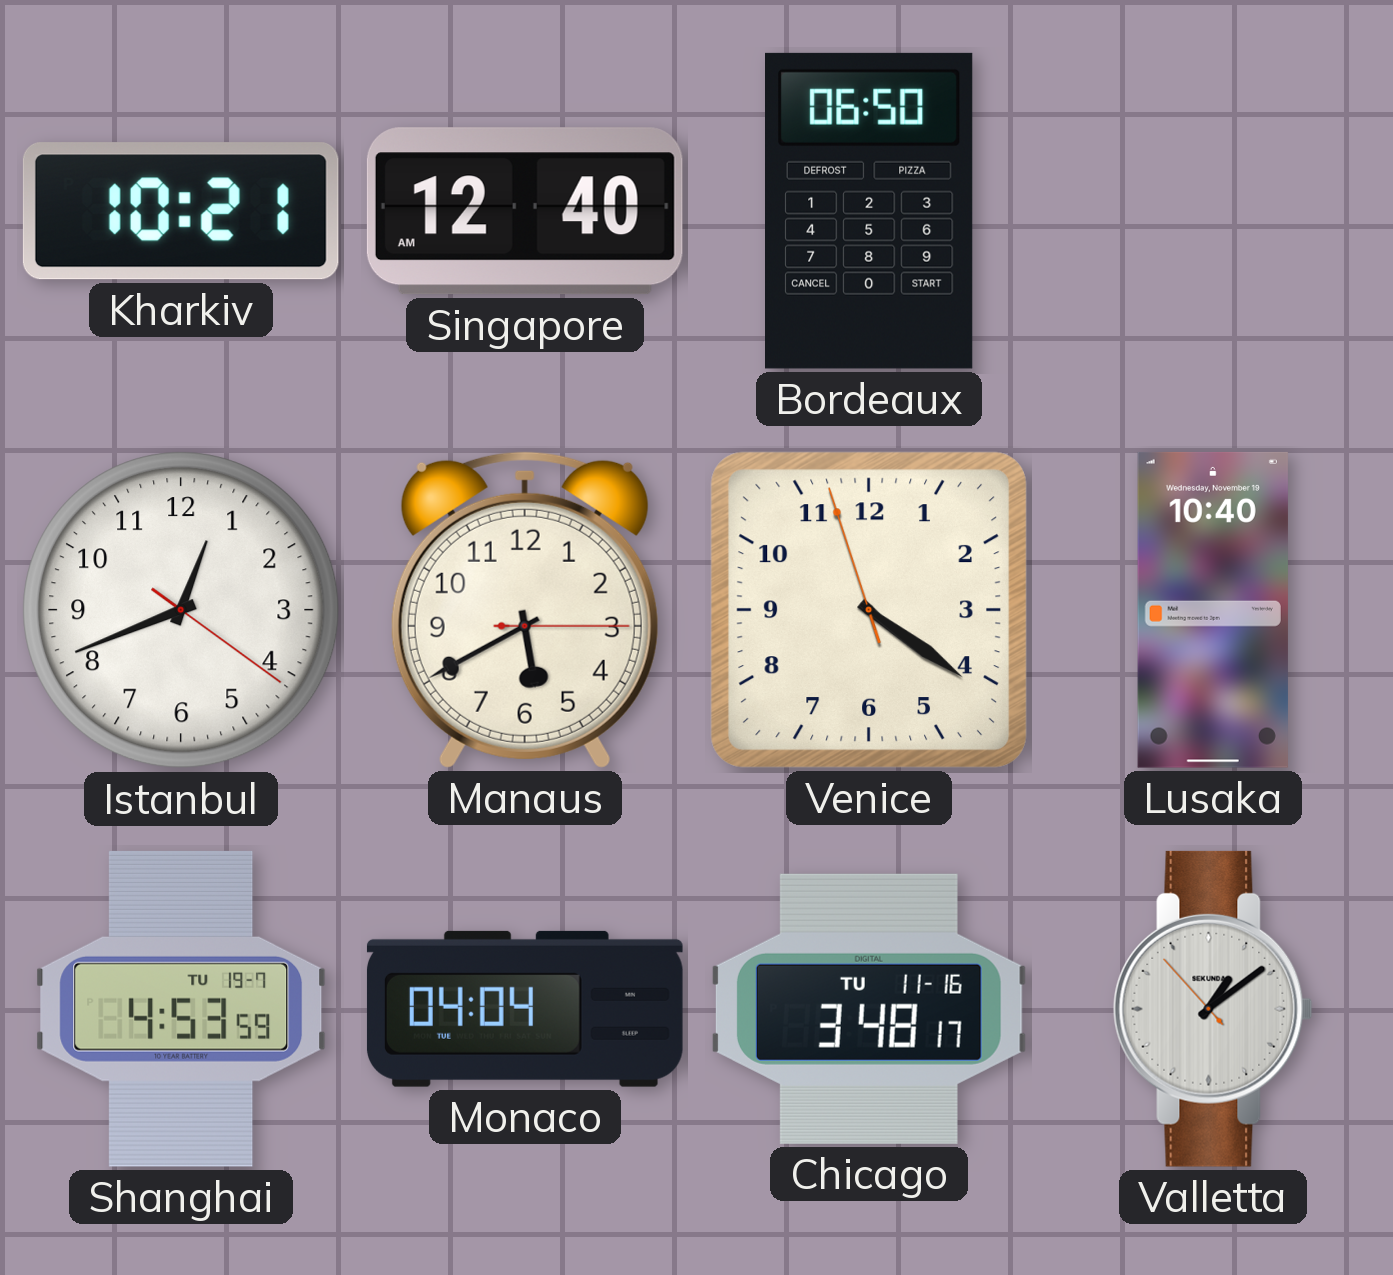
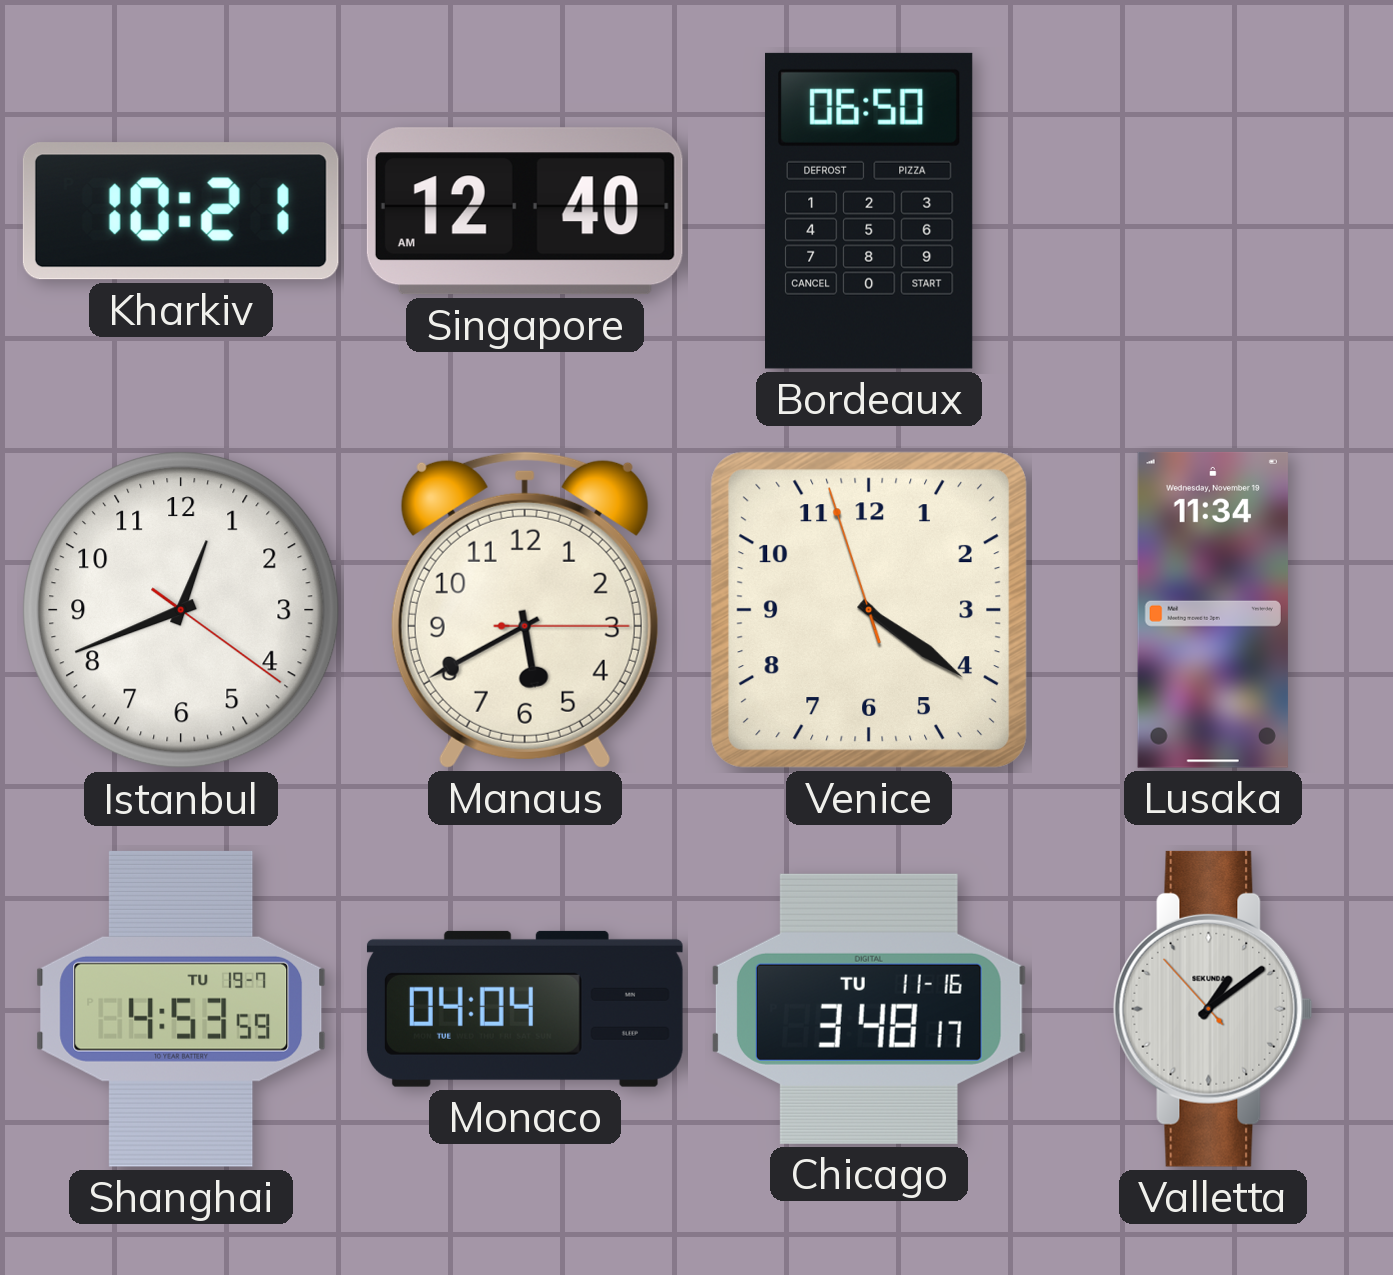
Lusaka: 10:40 -> 11:34 (1213, 610)
